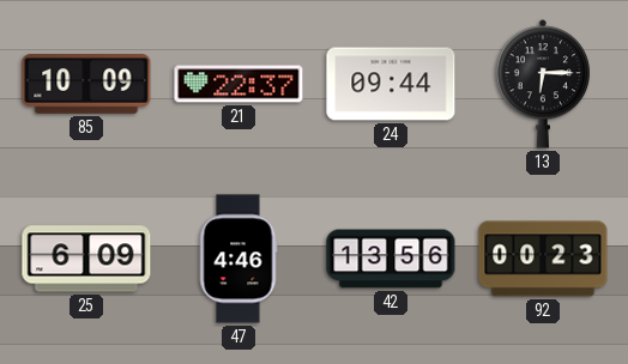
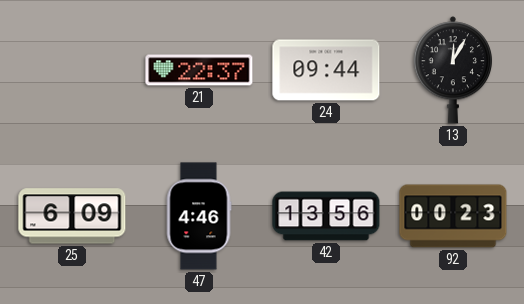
85: 10:09 -> none (86, 84)
13: 6:15 -> 12:05 (452, 70)
